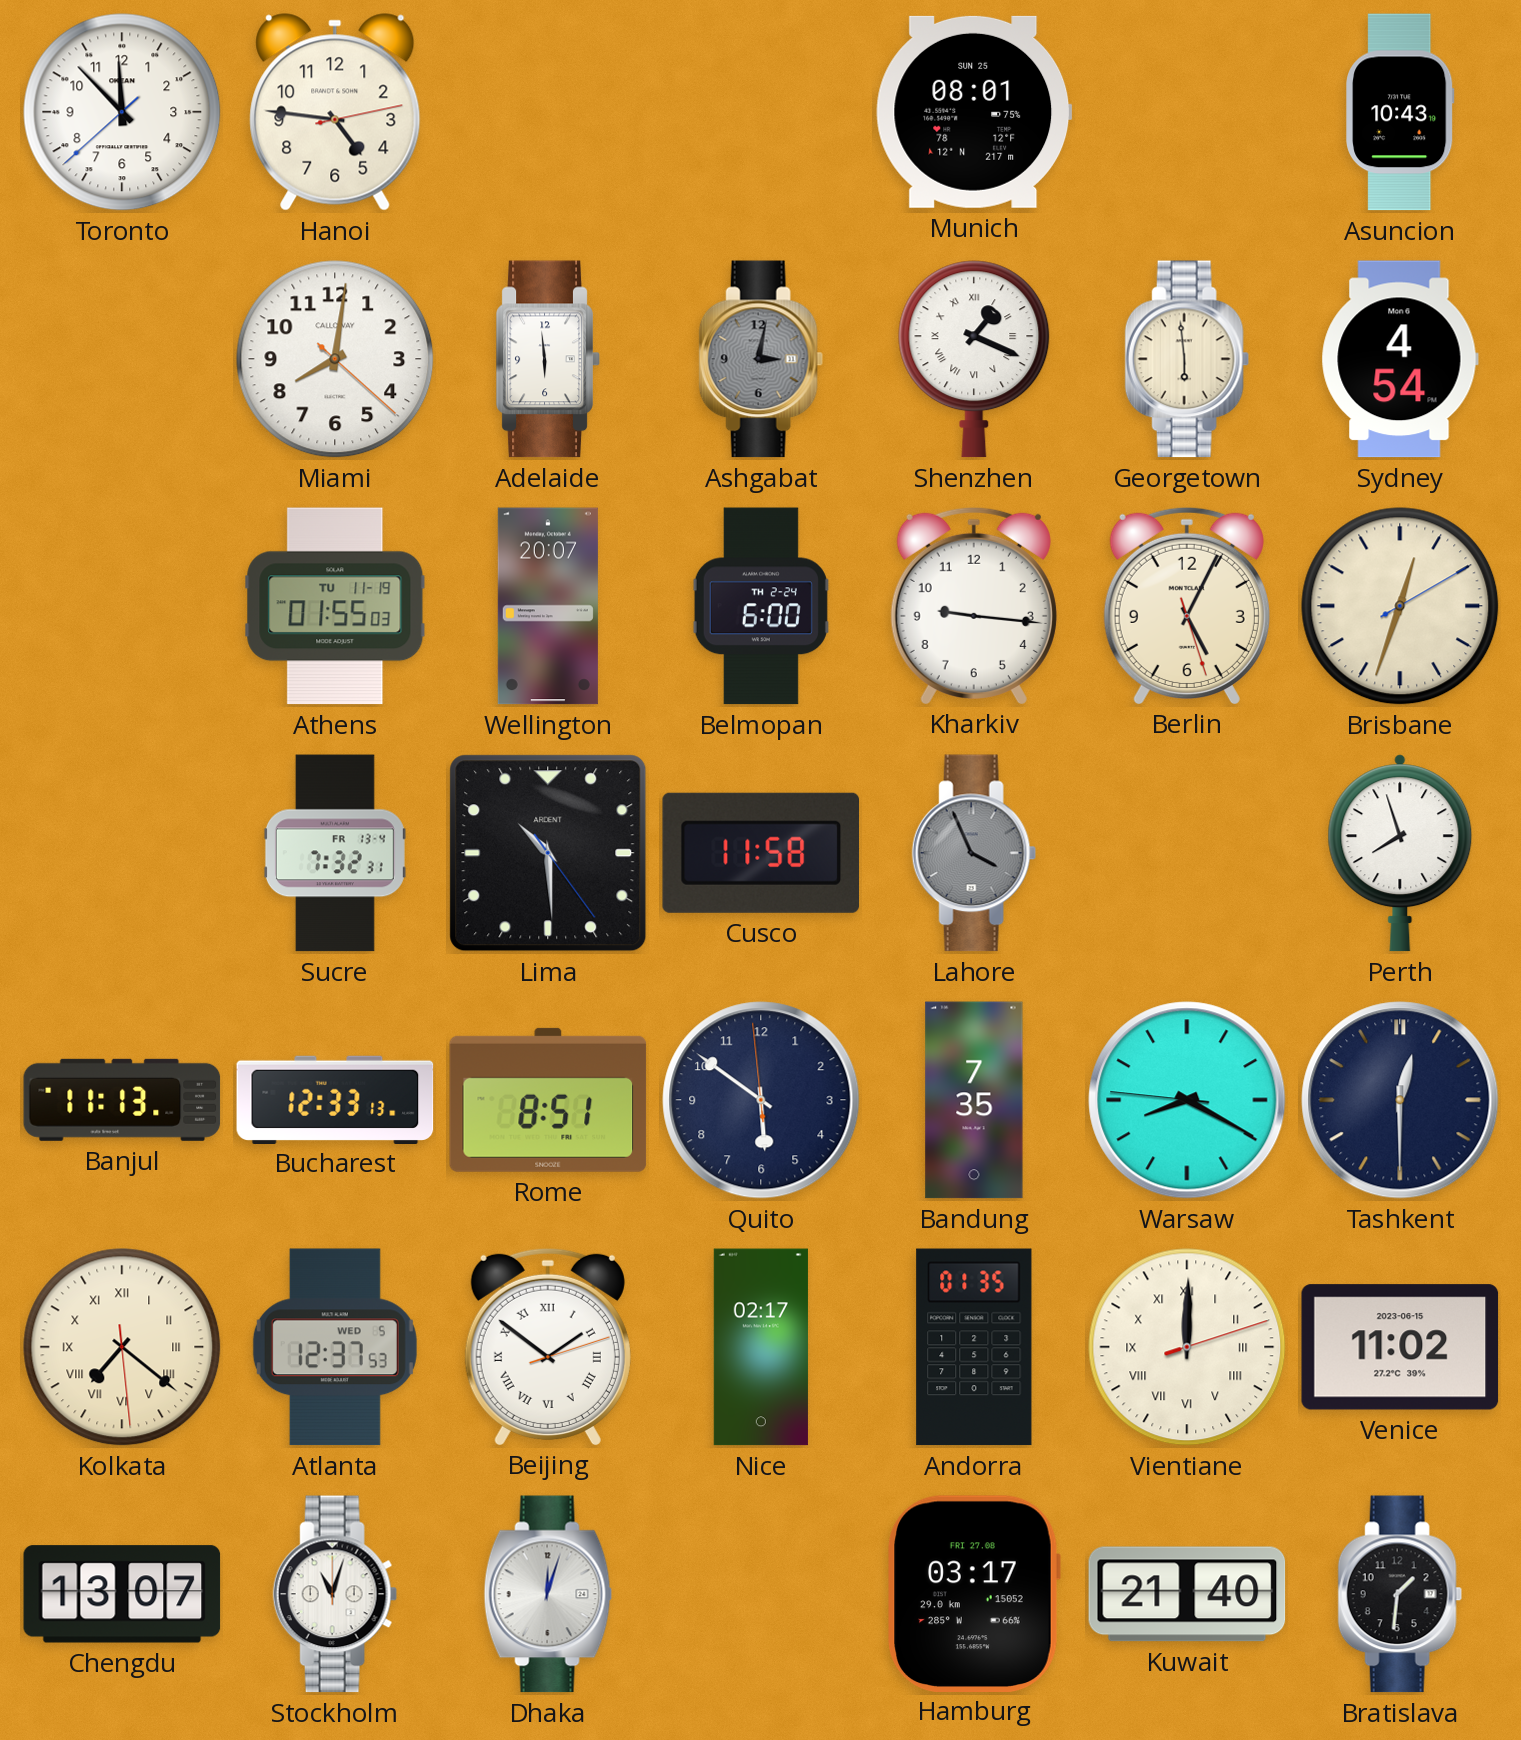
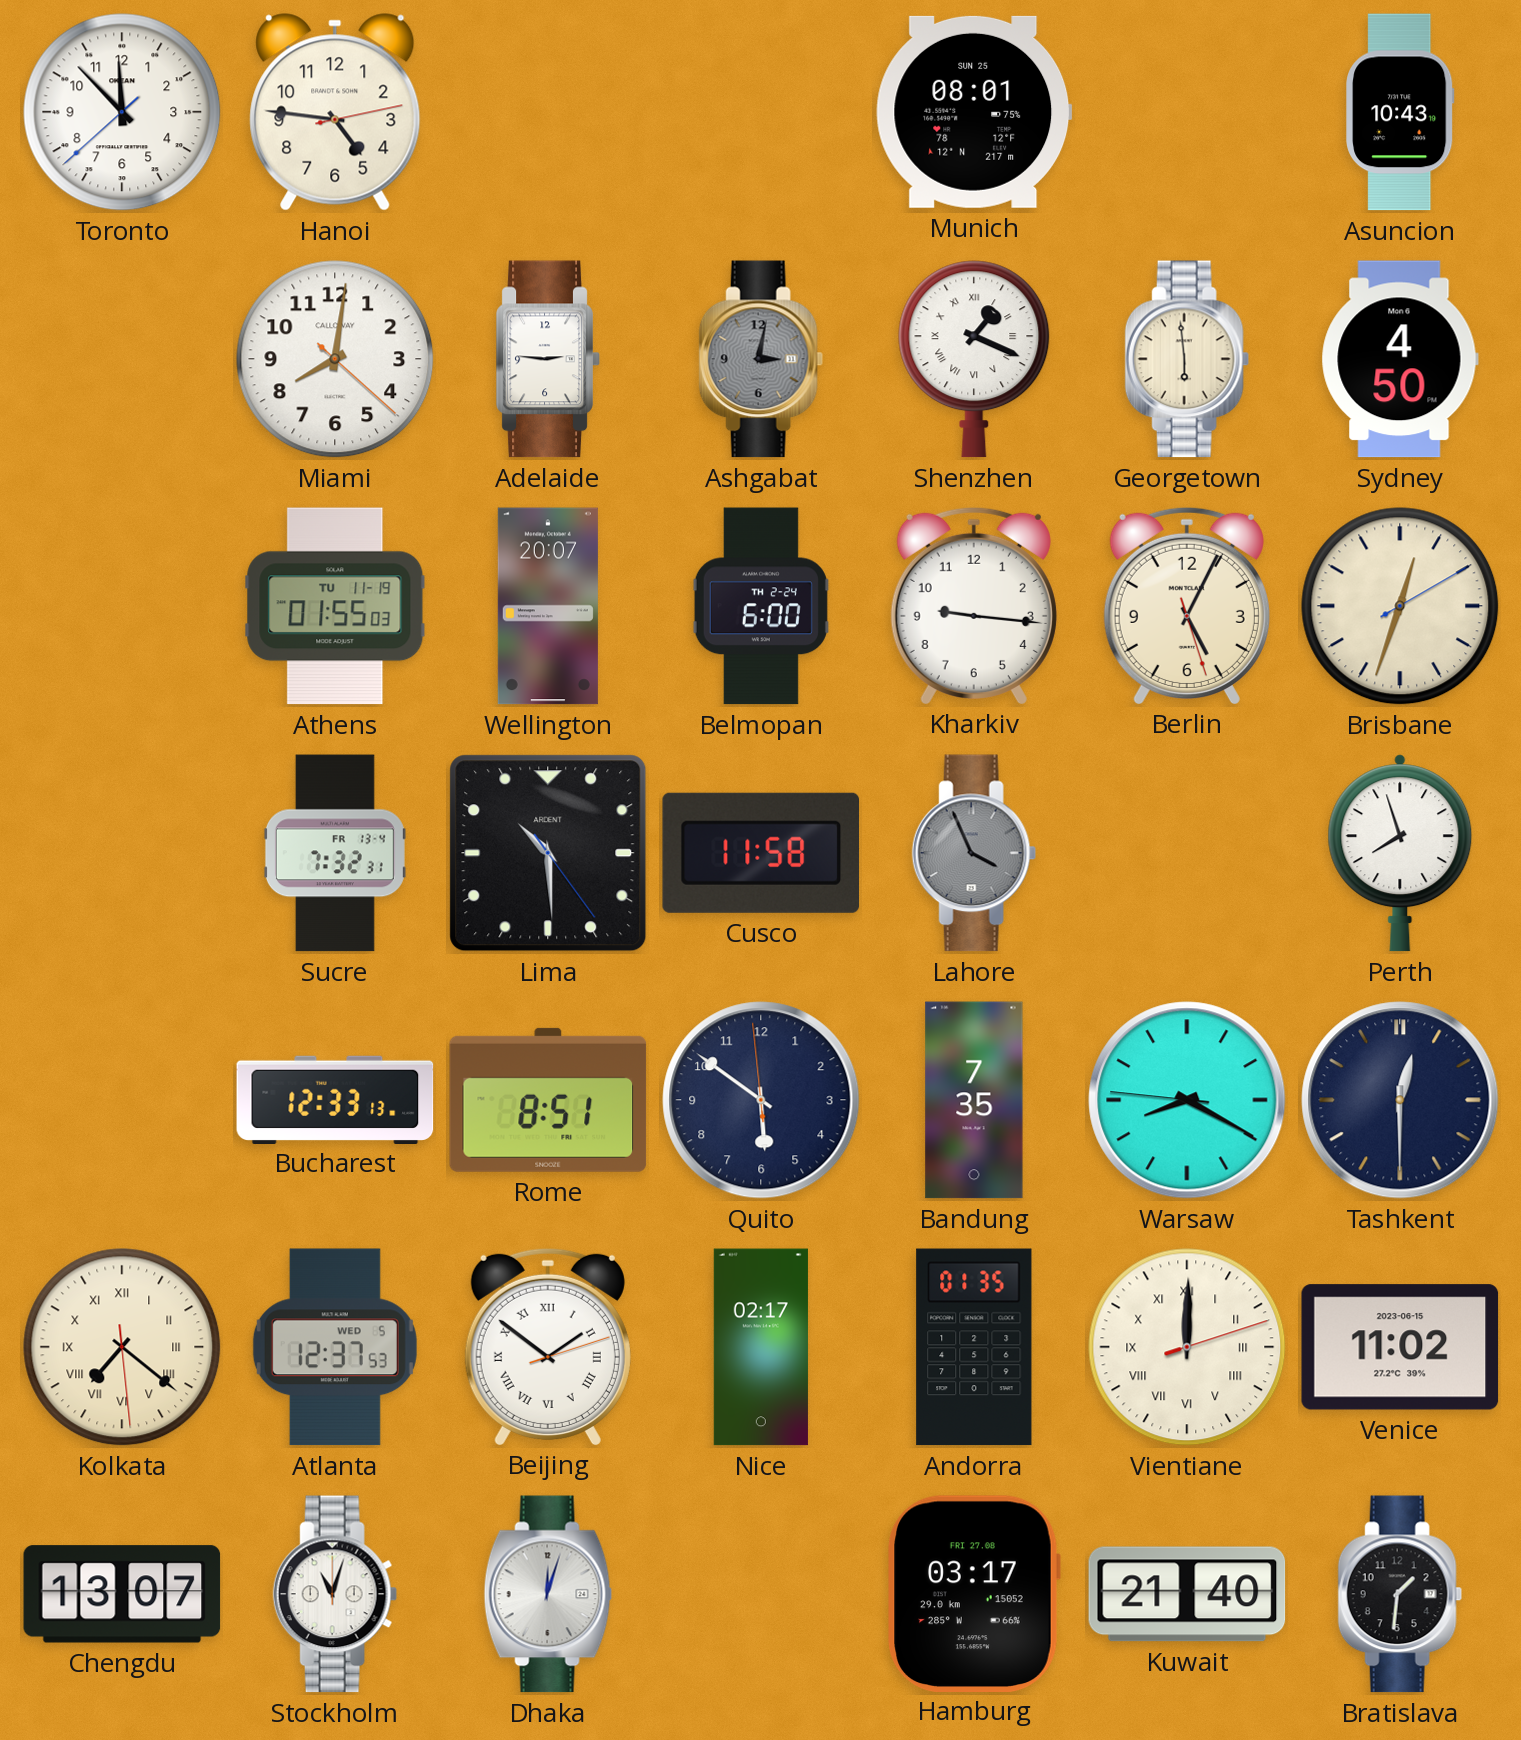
Adelaide: 5:59 -> 2:46 (548, 359)
Sydney: 4:54 -> 4:50 (1400, 359)
Banjul: 11:13 -> none (122, 1100)
